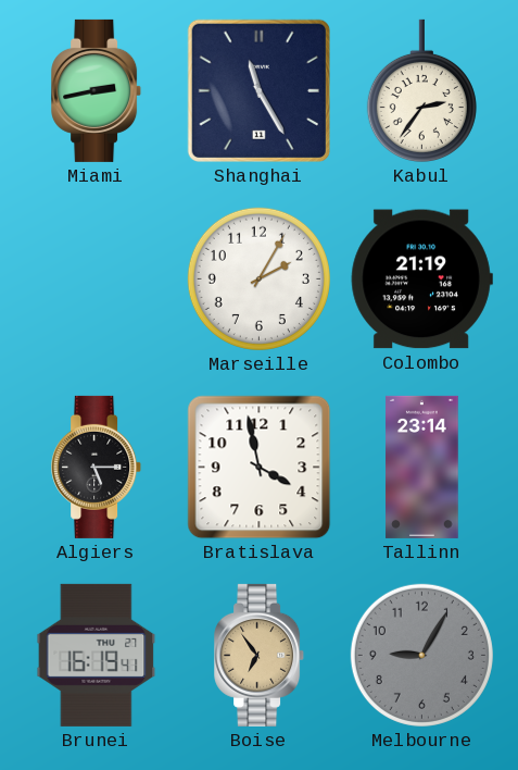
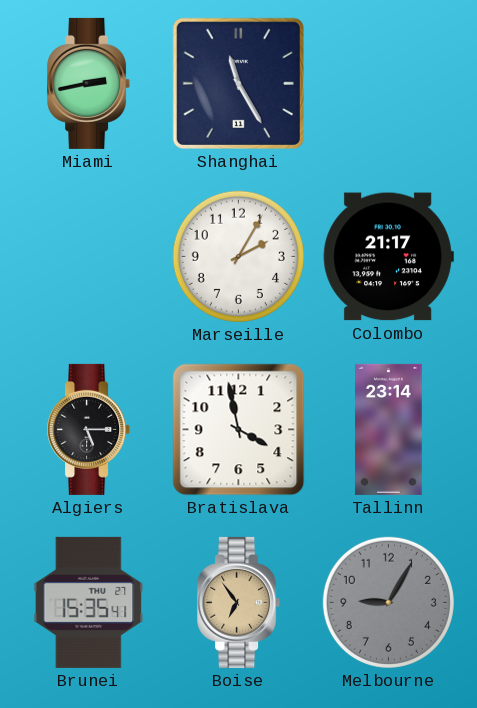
Kabul: 2:36 -> none (421, 91)
Colombo: 21:19 -> 21:17 (388, 257)
Brunei: 16:19 -> 15:35 (89, 602)
